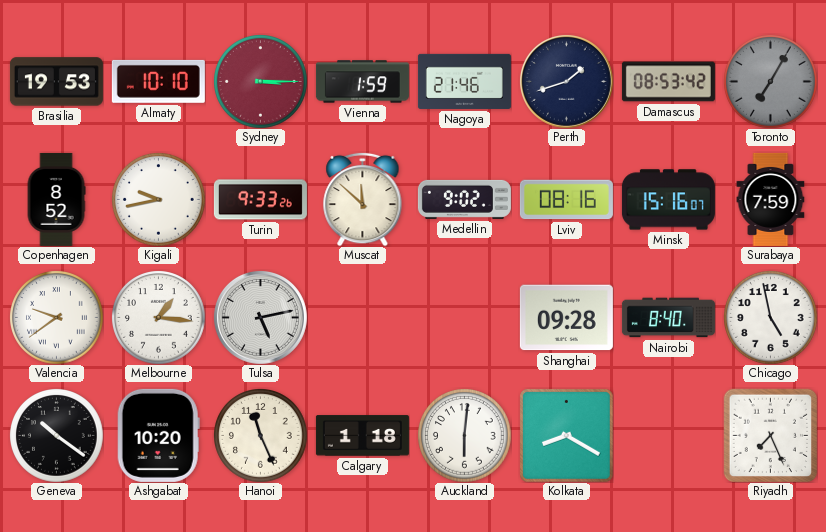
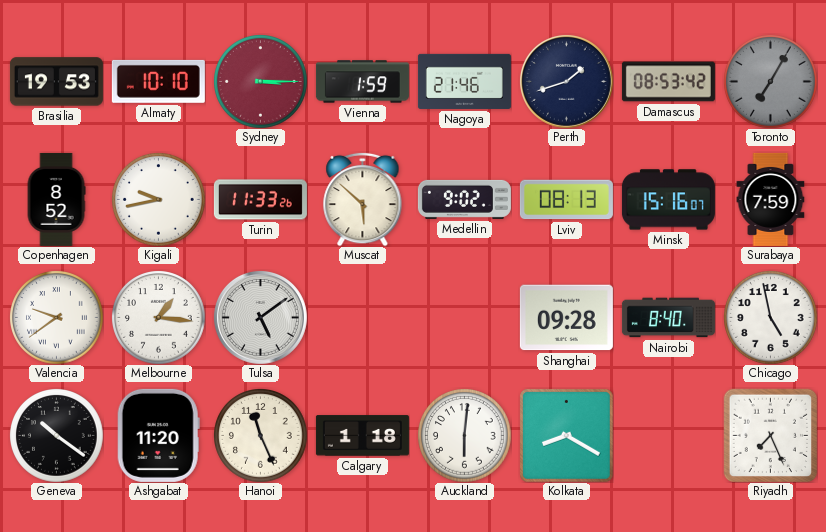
Turin: 9:33 -> 11:33 (260, 200)
Muscat: 11:52 -> 5:52 (363, 199)
Lviv: 08:16 -> 08:13 (566, 200)
Tulsa: 5:13 -> 5:09 (260, 317)
Ashgabat: 10:20 -> 11:20 (158, 435)
